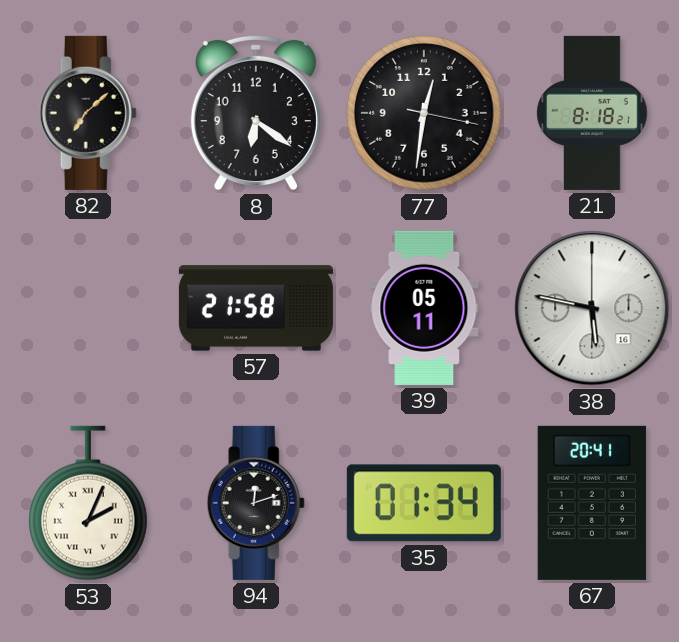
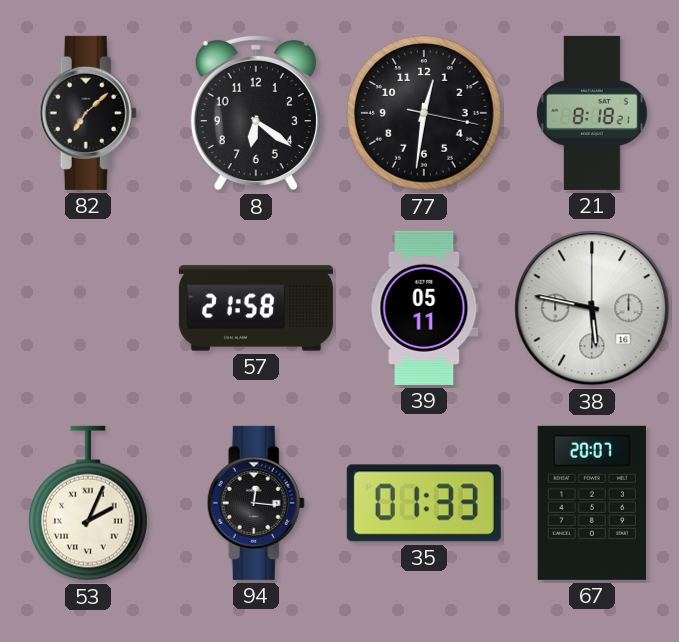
94: 12:12 -> 12:16 (256, 503)
35: 01:34 -> 01:33 (424, 503)
67: 20:41 -> 20:07 (592, 503)
